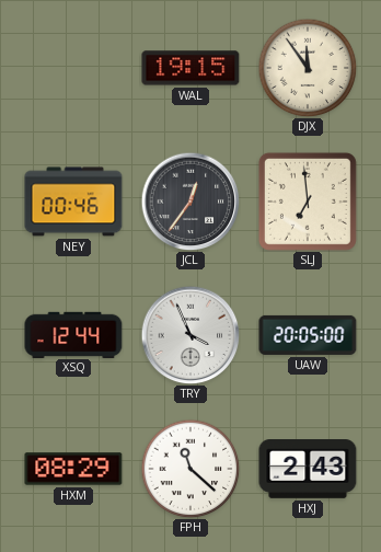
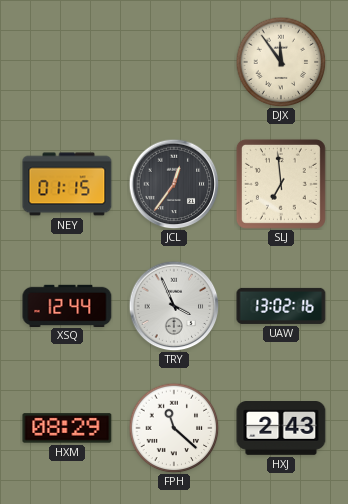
WAL: 19:15 -> none (190, 68)
NEY: 00:46 -> 01:15 (67, 184)
UAW: 20:05 -> 13:02 (281, 306)
